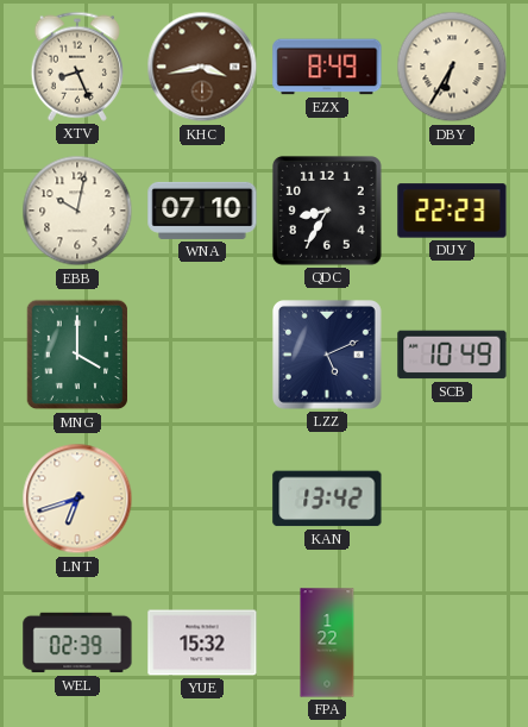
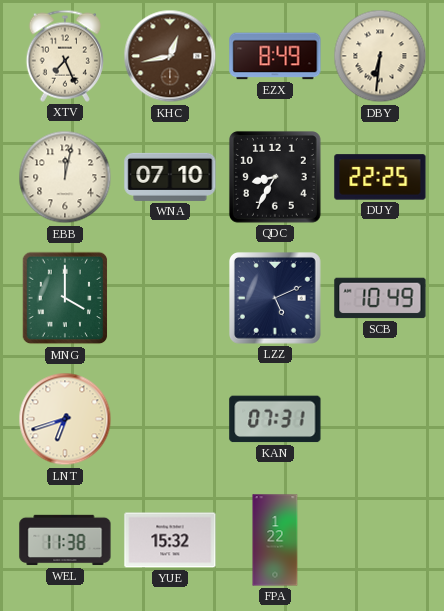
XTV: 8:26 -> 7:26 (64, 56)
KHC: 3:43 -> 12:43 (170, 56)
DBY: 6:35 -> 6:31 (380, 56)
EBB: 10:02 -> 12:02 (65, 177)
DUY: 22:23 -> 22:25 (380, 177)
KAN: 13:42 -> 07:31 (275, 419)
WEL: 02:39 -> 11:38 (65, 540)
